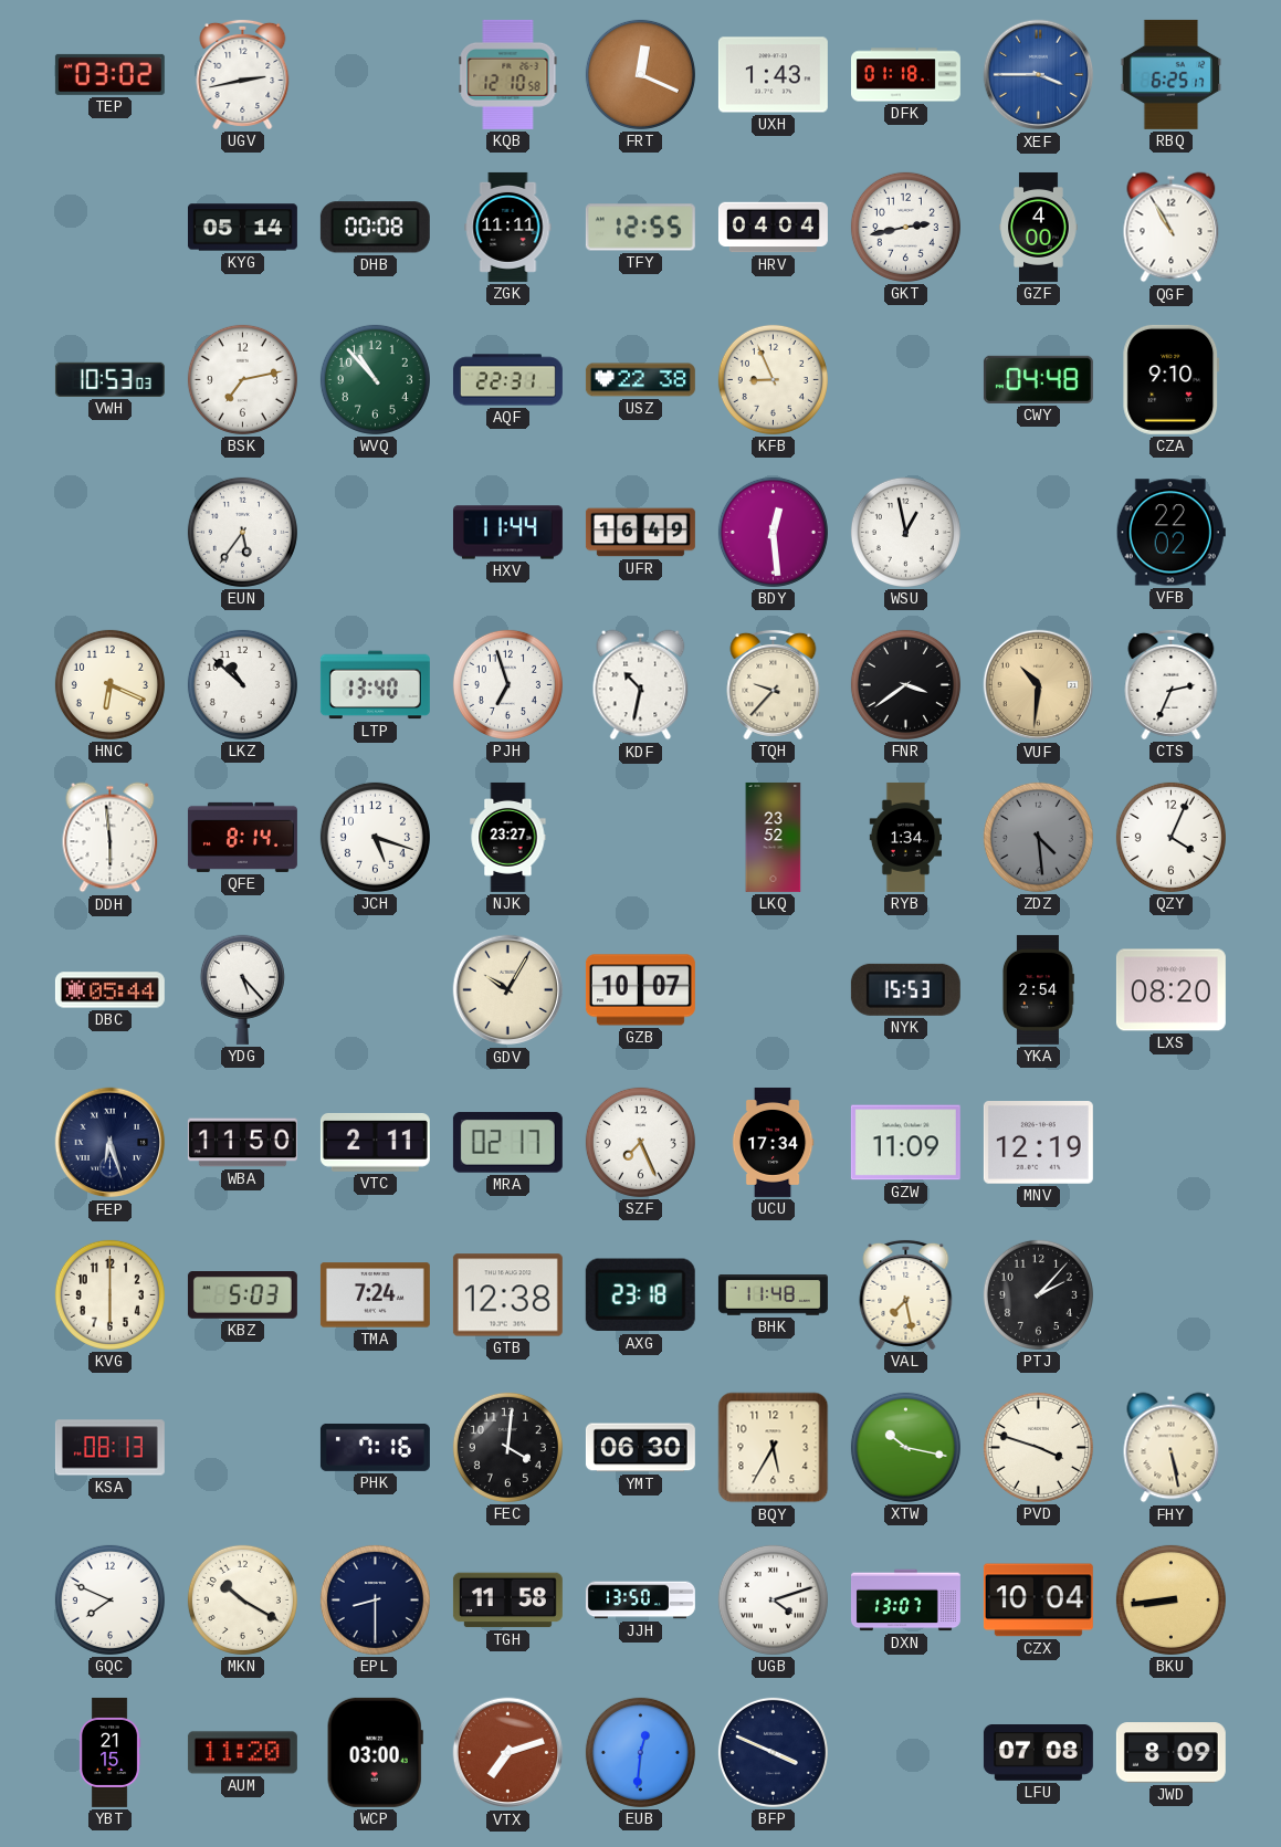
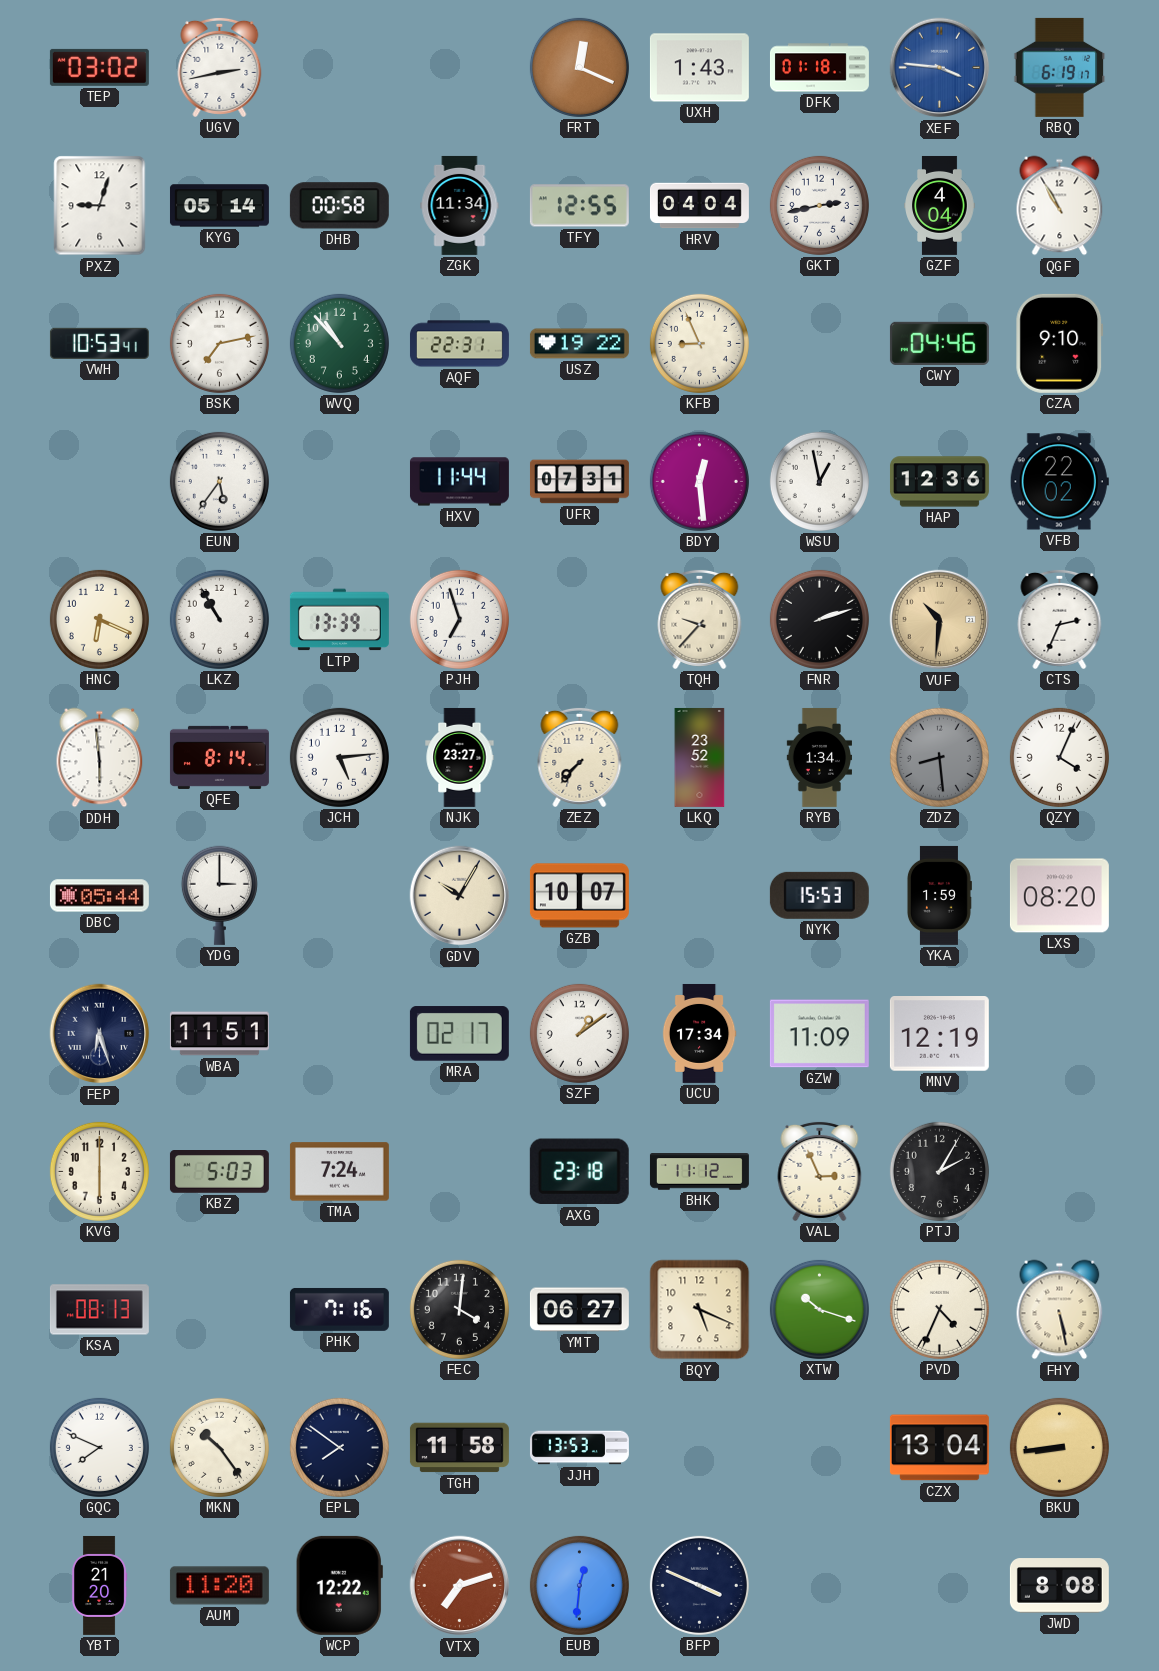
KQB: 12:10 -> none (508, 74)
XEF: 3:45 -> 3:46 (940, 68)
RBQ: 6:25 -> 6:19 (1060, 67)
PXZ: none -> 9:03 (100, 206)
DHB: 00:08 -> 00:58 (339, 206)
ZGK: 11:11 -> 11:34 (460, 205)
GZF: 4:00 -> 4:04 (940, 205)
VWH: 10:53:03 -> 10:53:41 (99, 343)
USZ: 22:38 -> 19:22 (579, 344)
CWY: 04:48 -> 04:46 (939, 343)
UFR: 16:49 -> 07:31 (579, 482)
HAP: none -> 12:36 (939, 482)
LKZ: 10:52 -> 10:55 (219, 619)
LTP: 13:40 -> 13:39 (339, 620)
KDF: 10:32 -> none (641, 685)
FNR: 3:39 -> 2:12 (819, 619)
JCH: 5:18 -> 5:14 (339, 757)
ZEZ: none -> 7:37 (580, 757)
ZDZ: 4:29 -> 8:29 (939, 757)
YDG: 5:23 -> 3:00 (219, 895)
YKA: 2:54 -> 1:59 (939, 895)
WBA: 11:50 -> 11:51 (219, 1034)
VTC: 2:11 -> none (375, 1142)
SZF: 7:26 -> 1:09 (579, 1033)
GTB: 12:38 -> none (507, 1295)
BHK: 11:48 -> 11:12 (699, 1172)
VAL: 7:28 -> 2:56 (820, 1171)
PTJ: 2:07 -> 2:05 (939, 1171)
YMT: 06:30 -> 06:27 (579, 1310)
BQY: 5:35 -> 5:19 (700, 1310)
XTW: 10:17 -> 10:18 (819, 1309)
PVD: 3:48 -> 4:34 (939, 1309)
MKN: 10:20 -> 10:24 (219, 1447)
EPL: 8:30 -> 7:51 (339, 1447)
JJH: 13:50 -> 13:53 (579, 1448)
UGB: 4:12 -> none (773, 1599)
DXN: 13:07 -> none (905, 1601)
CZX: 10:04 -> 13:04 (939, 1448)
YBT: 21:15 -> 21:20 (99, 1585)
WCP: 03:00 -> 12:22 (339, 1585)
LFU: 07:08 -> none (1038, 1753)
JWD: 8:09 -> 8:08 (1059, 1586)
